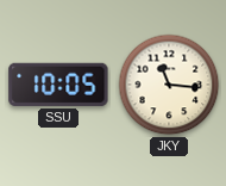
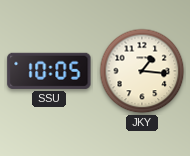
JKY: 11:16 -> 1:16 (142, 71)
